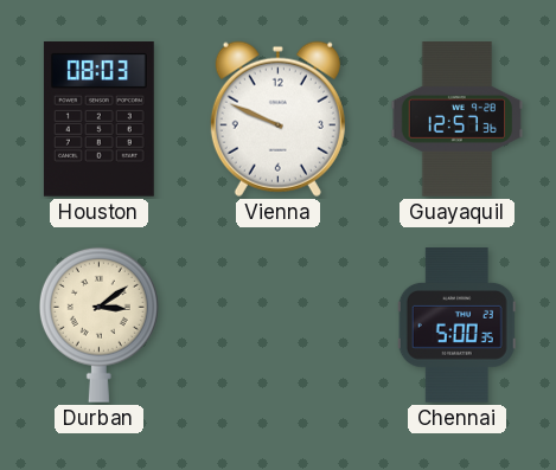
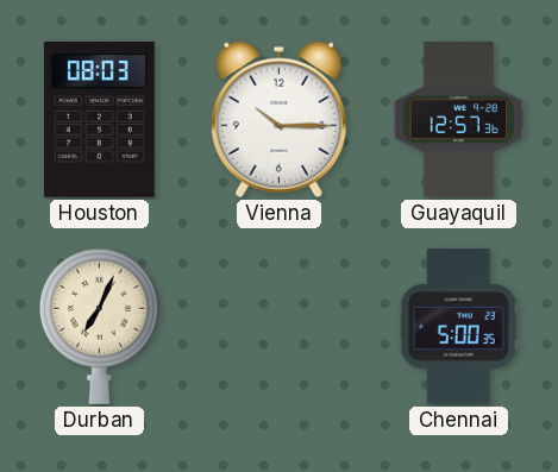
Vienna: 9:49 -> 10:15 (278, 119)
Durban: 3:09 -> 7:04 (99, 326)
